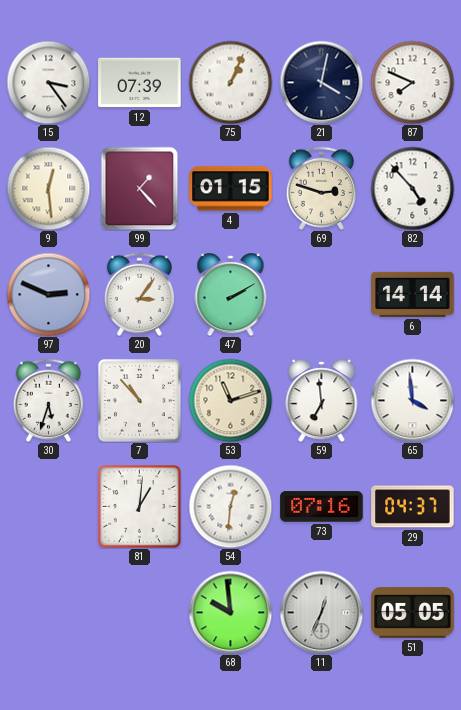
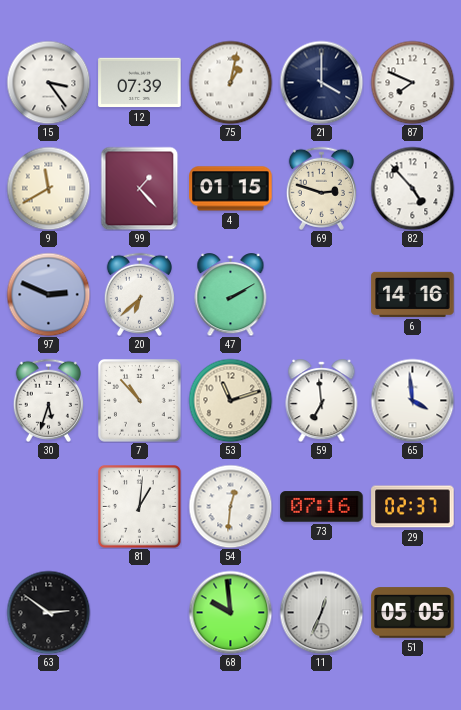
75: 1:04 -> 1:02 (230, 82)
21: 4:02 -> 4:00 (321, 82)
9: 12:29 -> 11:40 (48, 188)
20: 3:06 -> 6:38 (139, 294)
6: 14:14 -> 14:16 (413, 294)
29: 04:37 -> 02:37 (413, 507)
63: none -> 2:51 (48, 612)
